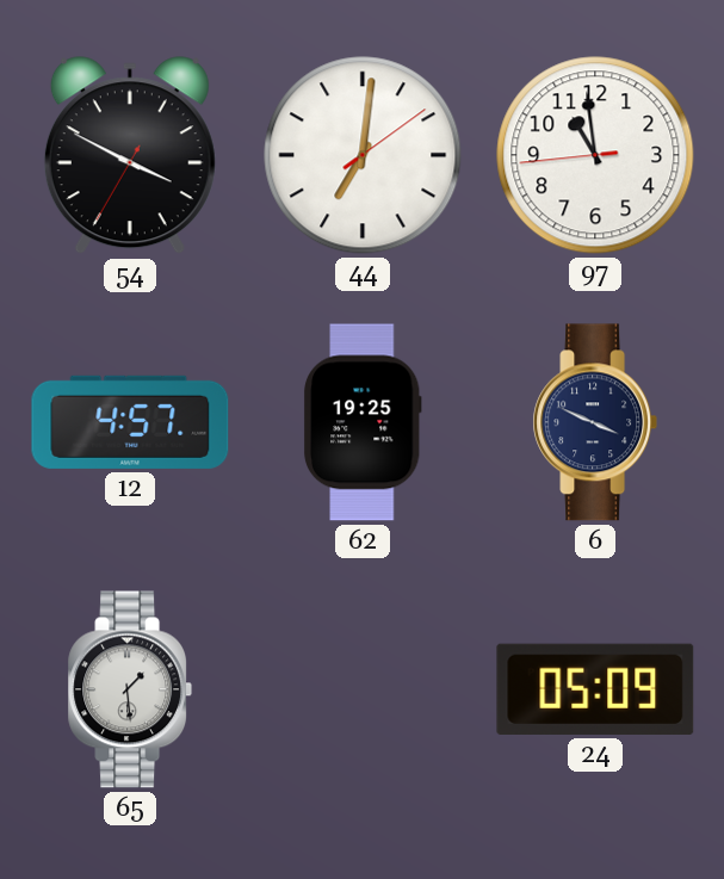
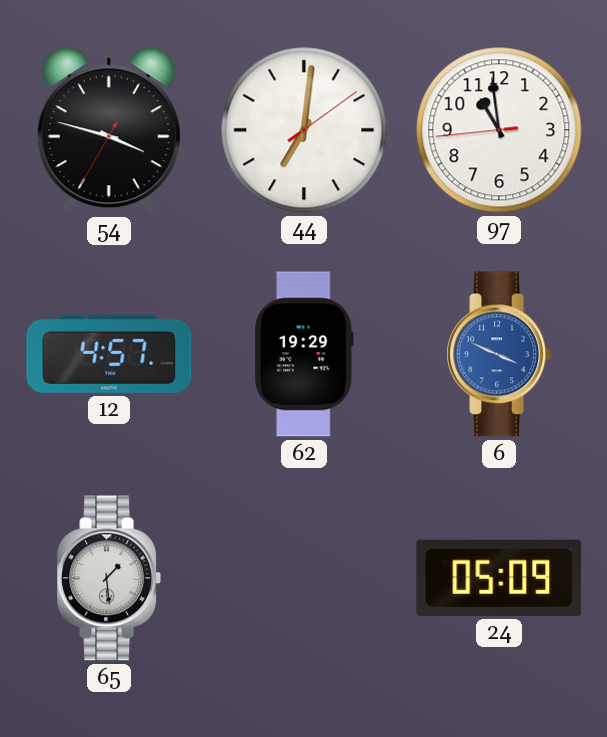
54: 3:49 -> 3:47 (109, 131)
62: 19:25 -> 19:29 (304, 354)
6 dial: navy -> blue (499, 354)
